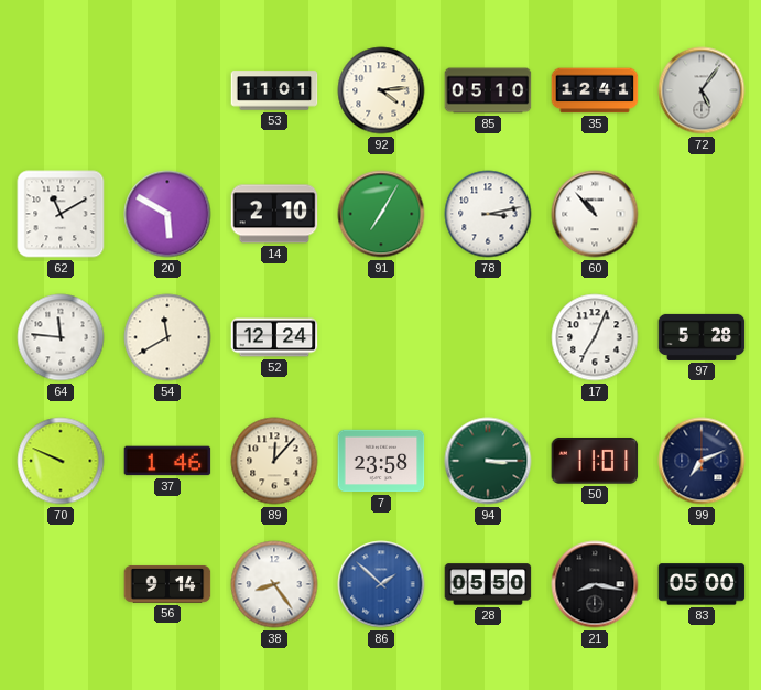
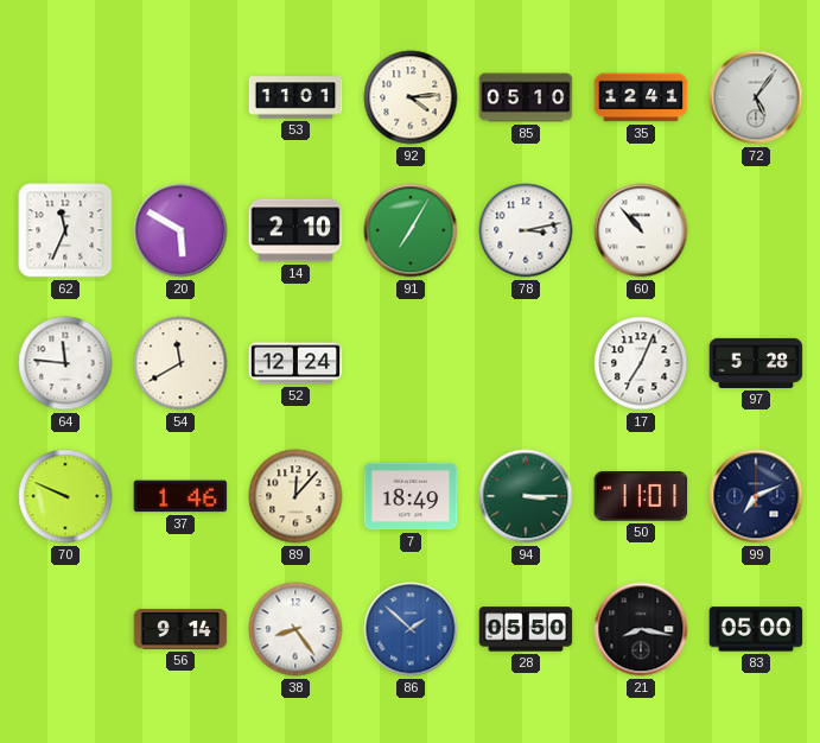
62: 11:10 -> 11:34 (65, 230)
7: 23:58 -> 18:49 (411, 496)
